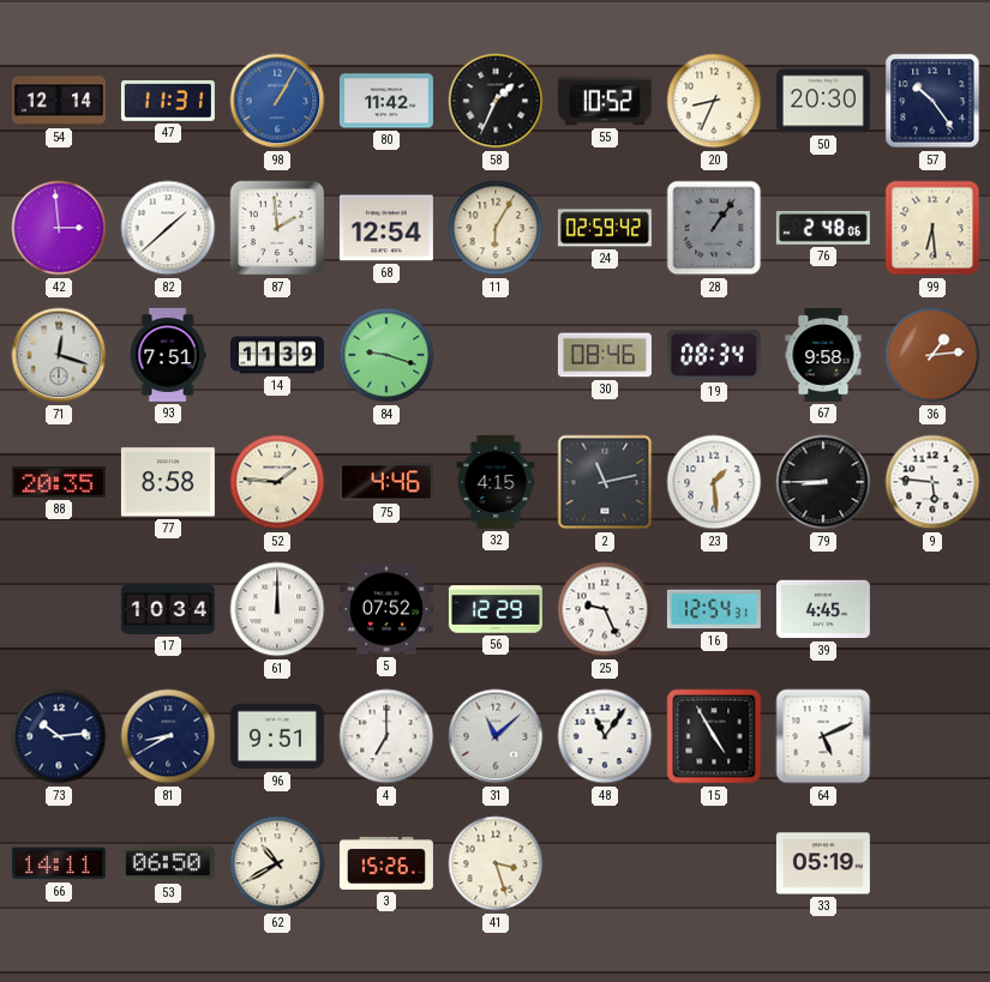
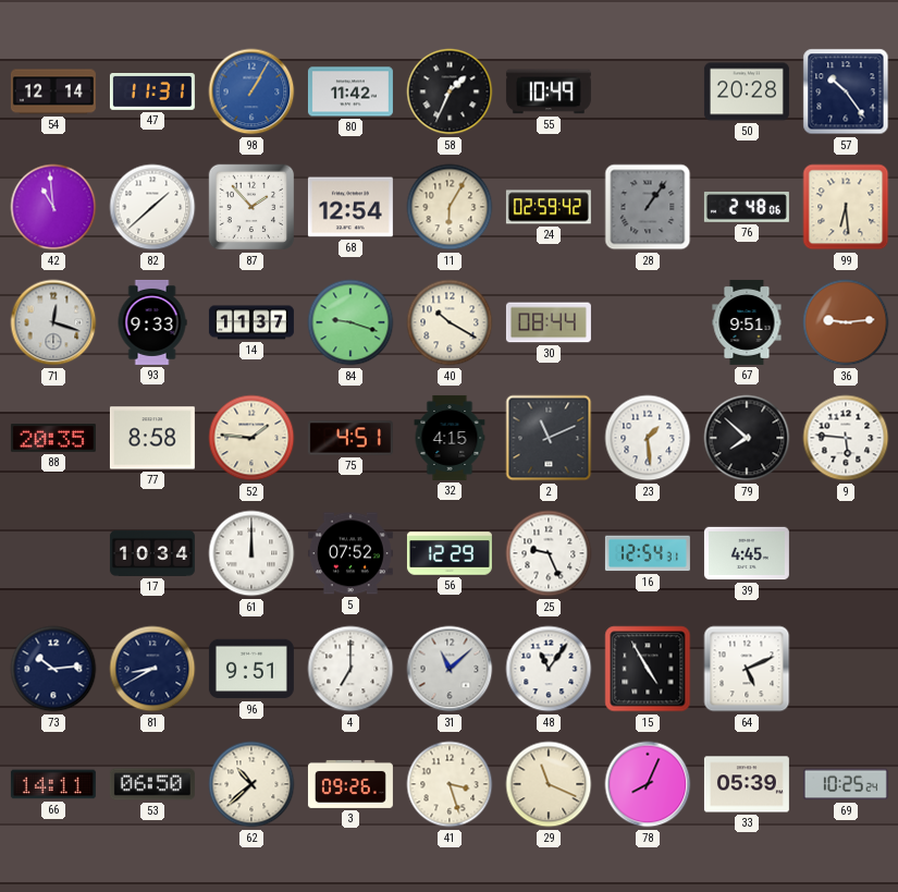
55: 10:52 -> 10:49 (549, 91)
20: 8:34 -> none (714, 101)
50: 20:30 -> 20:28 (747, 91)
42: 2:59 -> 10:59 (53, 207)
87: 1:59 -> 1:53 (251, 207)
93: 7:51 -> 9:33 (152, 322)
14: 11:39 -> 11:37 (251, 322)
40: none -> 10:20 (450, 322)
30: 08:46 -> 08:44 (549, 322)
19: 08:34 -> none (714, 355)
67: 9:58 -> 9:51 (747, 322)
36: 1:14 -> 9:14 (846, 322)
75: 4:46 -> 4:51 (350, 438)
2: 11:13 -> 11:11 (549, 438)
79: 8:45 -> 7:52 (747, 438)
62: 10:40 -> 10:38 (251, 784)
3: 15:26 -> 09:26 (350, 784)
29: none -> 11:19 (549, 784)
78: none -> 8:04 (648, 784)
33: 05:19 -> 05:39 (747, 784)
69: none -> 10:25 (846, 784)
